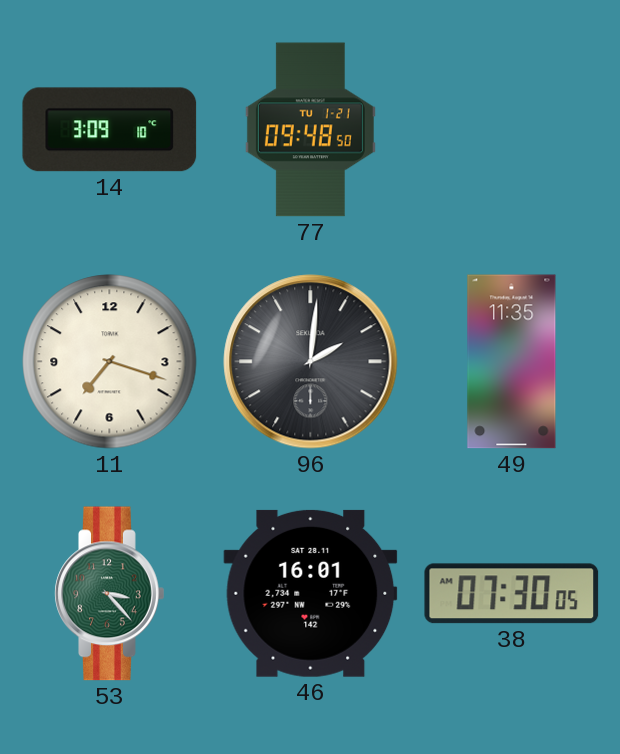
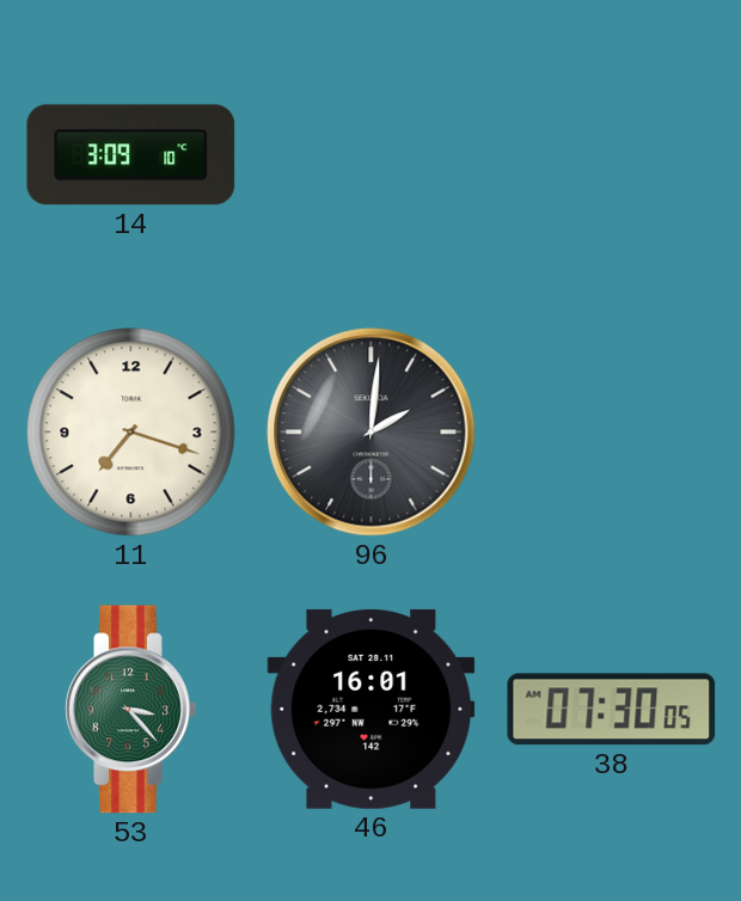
77: 09:48 -> none (310, 130)
49: 11:35 -> none (512, 362)
